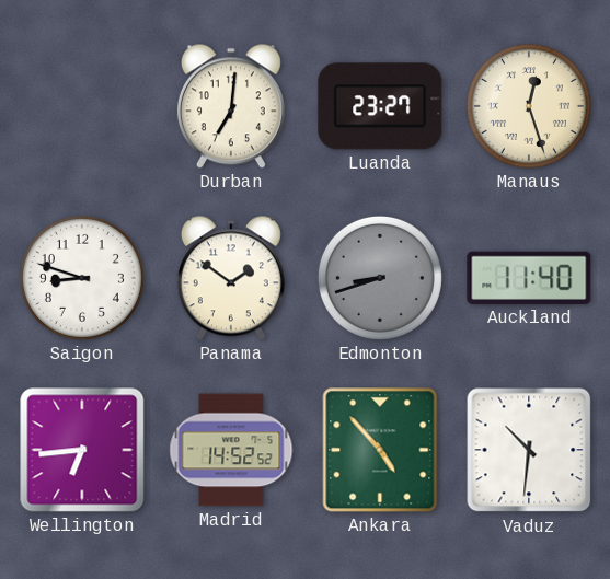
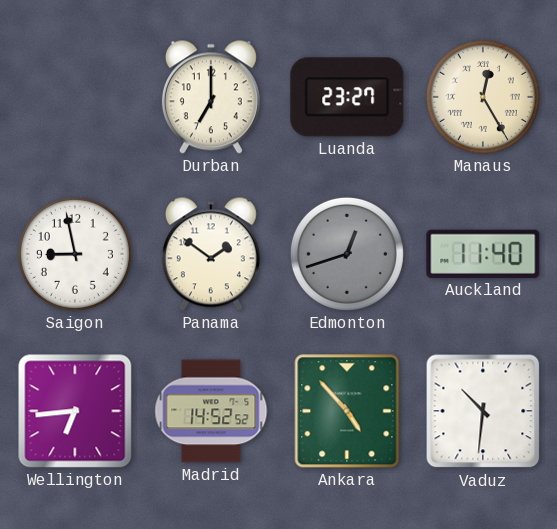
Durban: 7:01 -> 7:00 (211, 97)
Manaus: 12:27 -> 12:25 (483, 97)
Saigon: 8:48 -> 8:58 (75, 254)
Edmonton: 8:42 -> 12:42 (347, 254)
